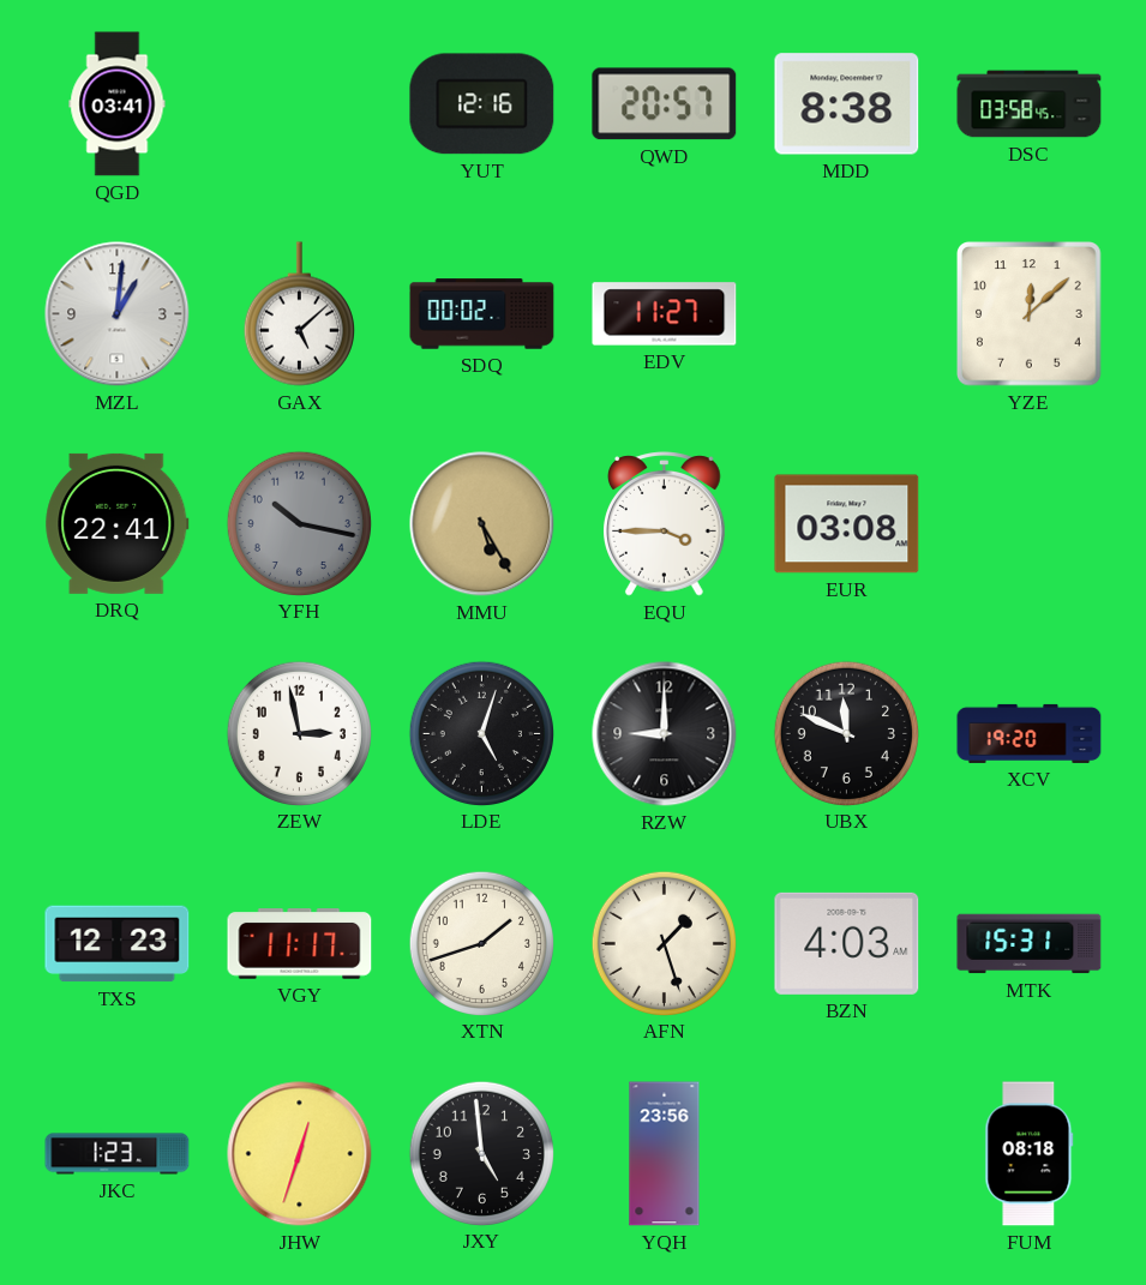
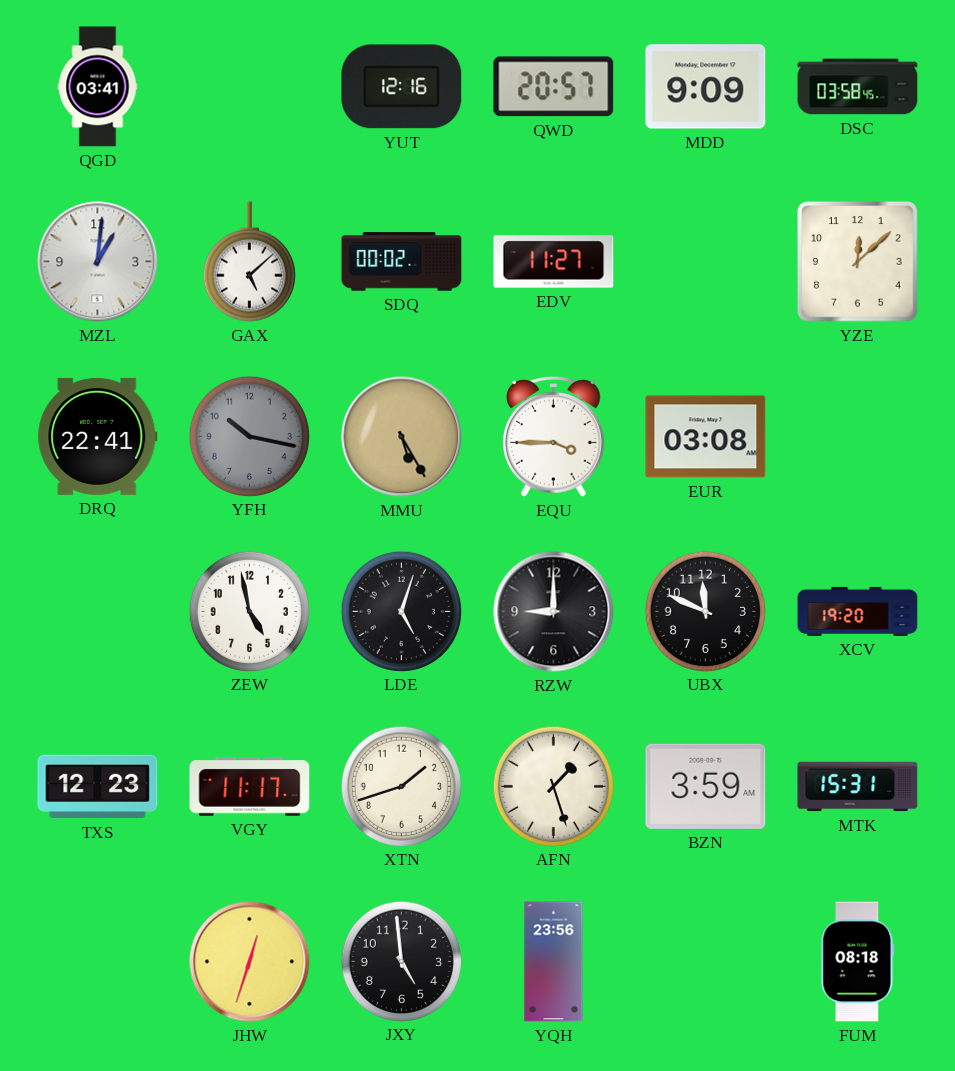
MDD: 8:38 -> 9:09 (706, 87)
ZEW: 2:58 -> 4:58 (249, 611)
BZN: 4:03 -> 3:59 (706, 786)
JKC: 1:23 -> none (118, 1154)
